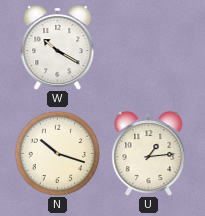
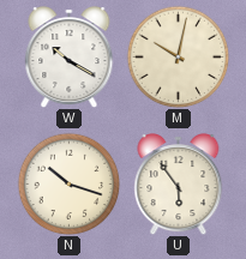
M: none -> 10:02 (178, 56)
U: 1:14 -> 5:54 (179, 185)
